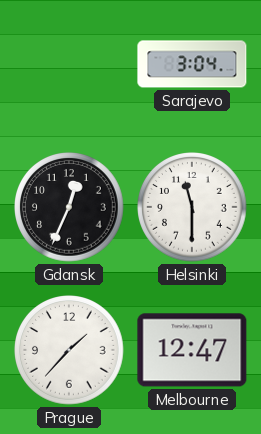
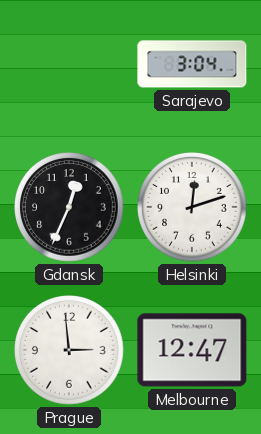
Helsinki: 11:30 -> 12:12 (193, 208)
Prague: 1:37 -> 2:59 (70, 351)
